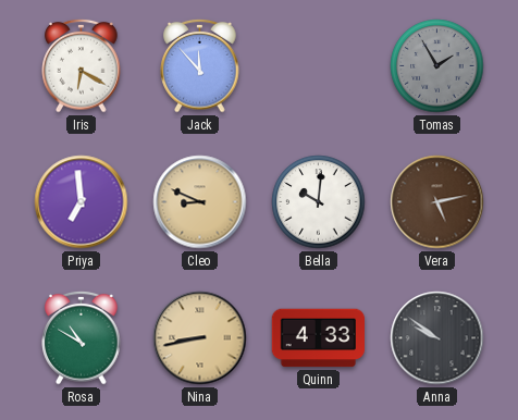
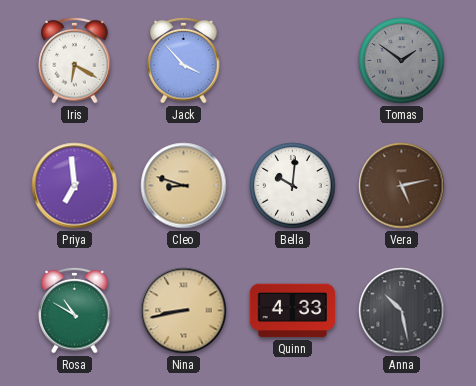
Jack: 11:53 -> 3:53 (184, 60)
Tomas: 1:55 -> 1:51 (402, 61)
Cleo: 8:49 -> 8:48 (184, 186)
Anna: 9:51 -> 10:28 (402, 311)
